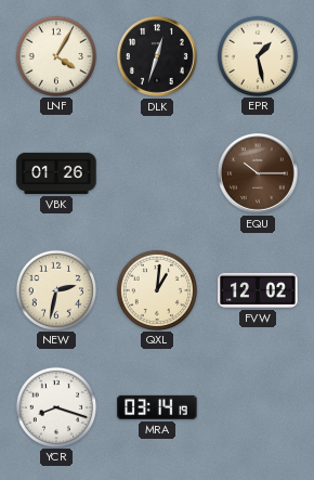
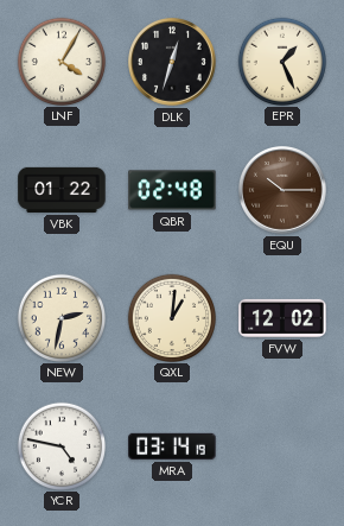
EPR: 1:28 -> 1:26 (281, 61)
VBK: 01:26 -> 01:22 (62, 190)
QBR: none -> 02:48 (172, 190)
YCR: 8:18 -> 4:47 (60, 445)
